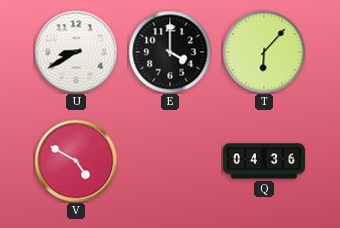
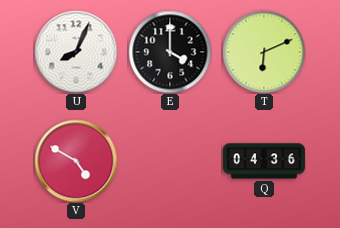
U: 8:40 -> 8:04 (76, 52)
T: 6:07 -> 6:11 (264, 52)
